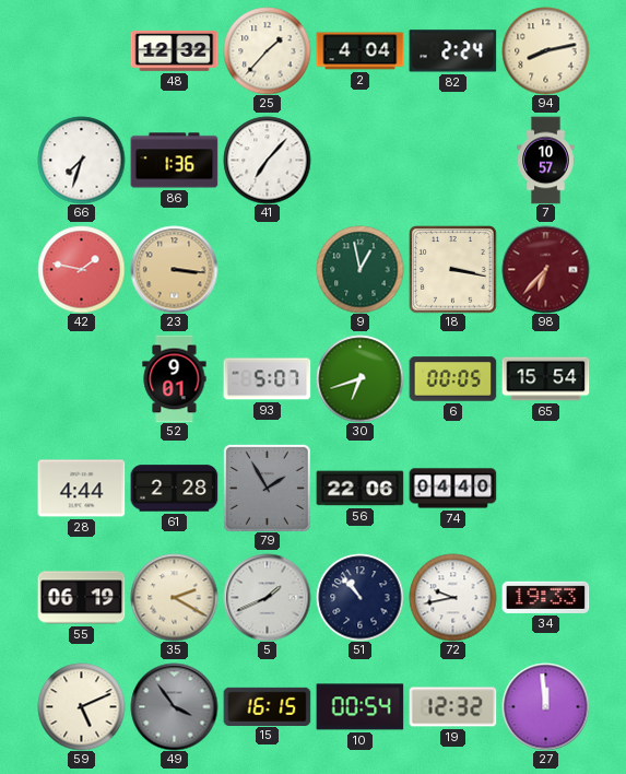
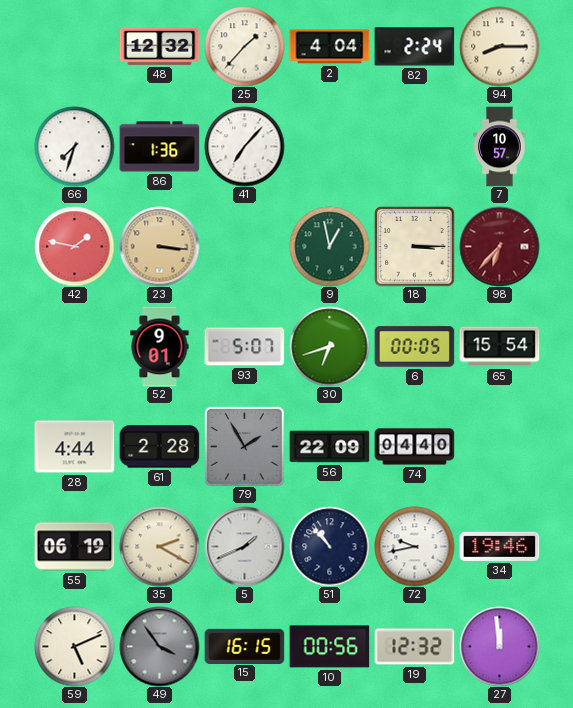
94: 8:13 -> 8:15 (499, 46)
18: 3:17 -> 3:15 (414, 246)
56: 22:06 -> 22:09 (329, 447)
34: 19:33 -> 19:46 (499, 546)
10: 00:54 -> 00:56 (329, 647)
